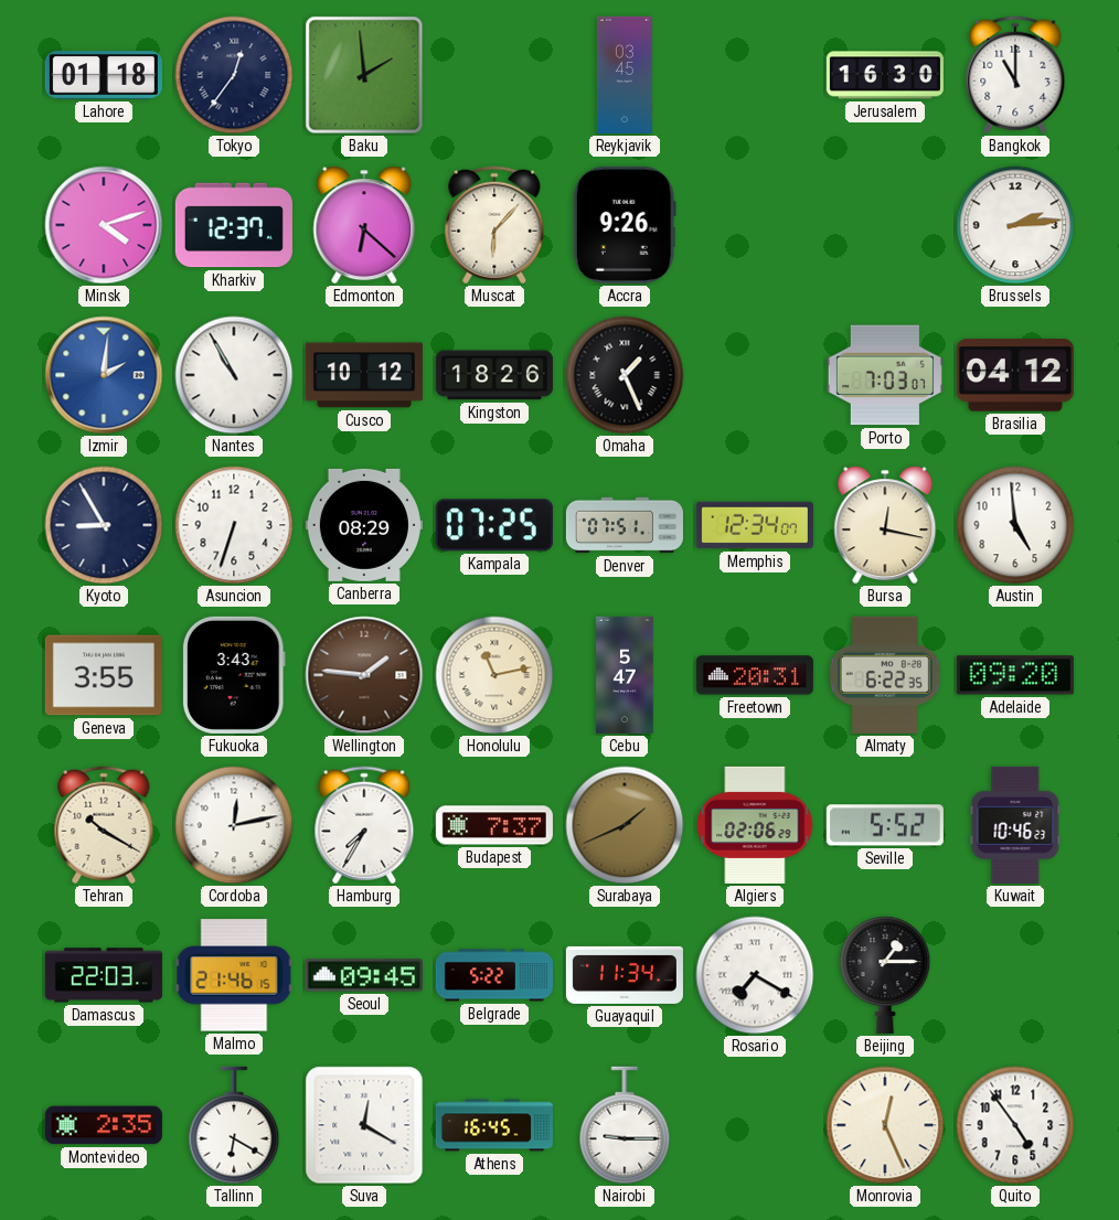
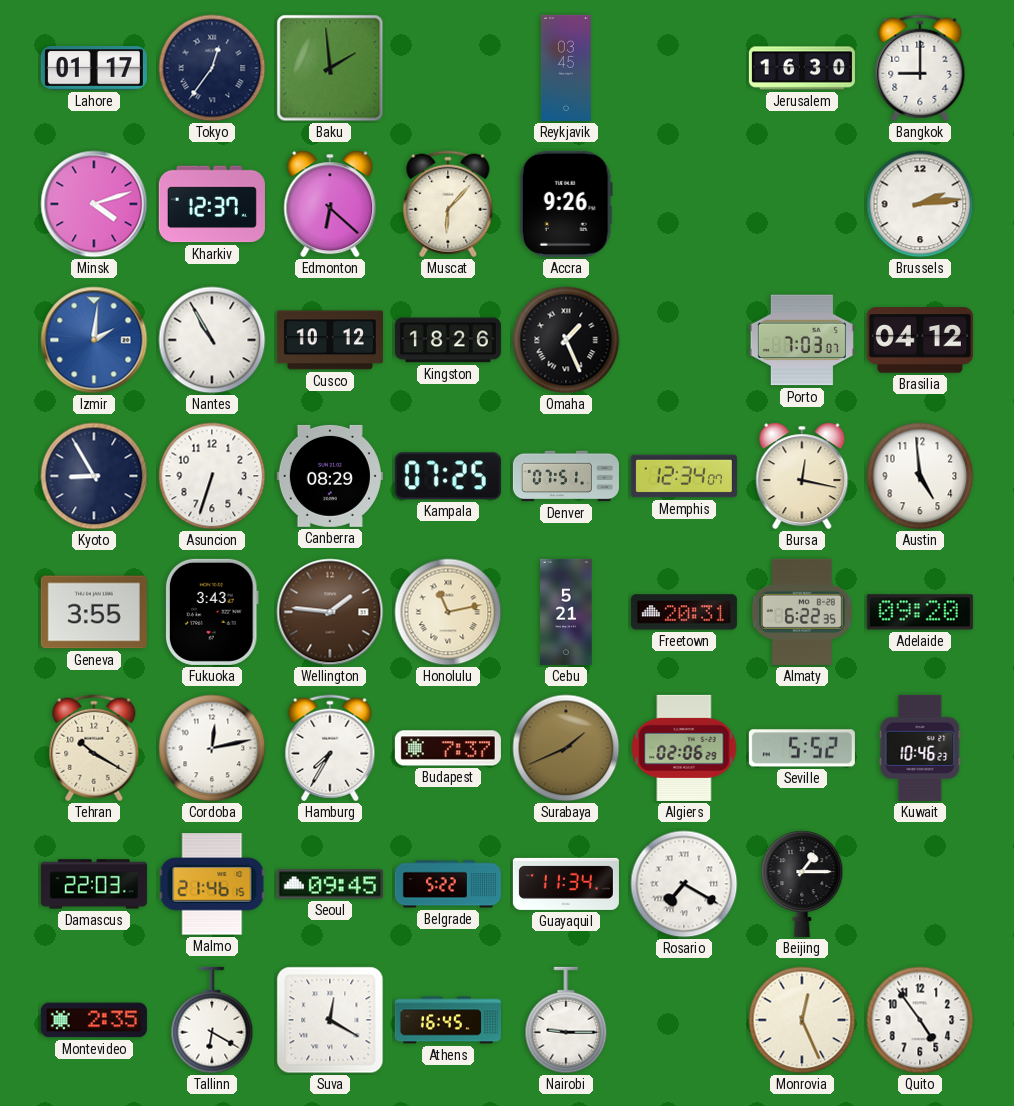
Lahore: 01:18 -> 01:17 (94, 68)
Bangkok: 11:00 -> 9:00 (920, 68)
Cebu: 5:47 -> 5:21 (566, 612)
